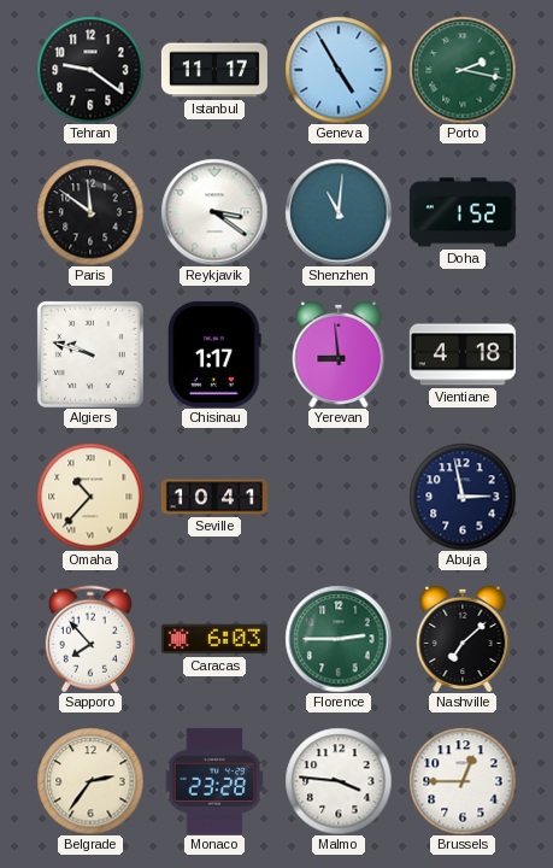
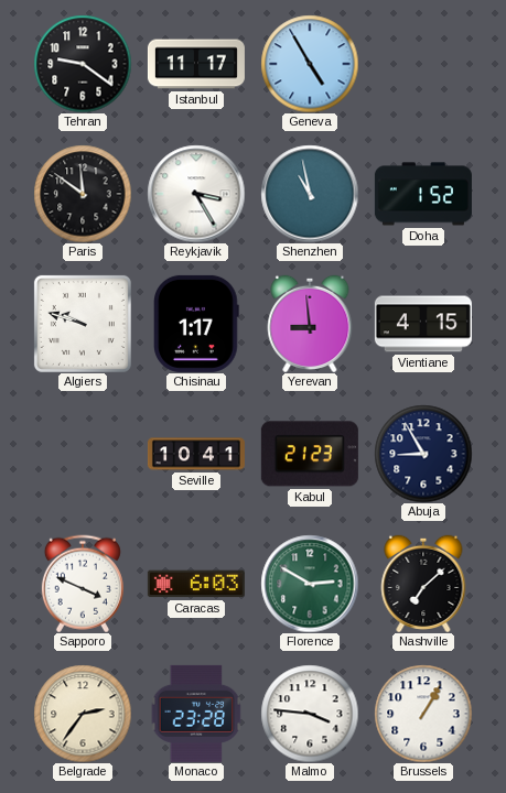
Porto: 2:17 -> none (463, 70)
Reykjavik: 3:21 -> 3:25 (196, 194)
Shenzhen: 11:01 -> 10:58 (310, 194)
Vientiane: 4:18 -> 4:15 (423, 324)
Omaha: 10:37 -> none (90, 497)
Kabul: none -> 21:23 (310, 454)
Abuja: 2:58 -> 8:55 (423, 454)
Sapporo: 7:53 -> 3:49 (83, 584)
Florence: 2:45 -> 2:50 (310, 584)
Brussels: 12:45 -> 1:05 (423, 714)
